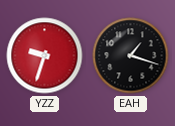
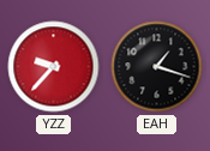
YZZ: 9:33 -> 9:37 (54, 67)
